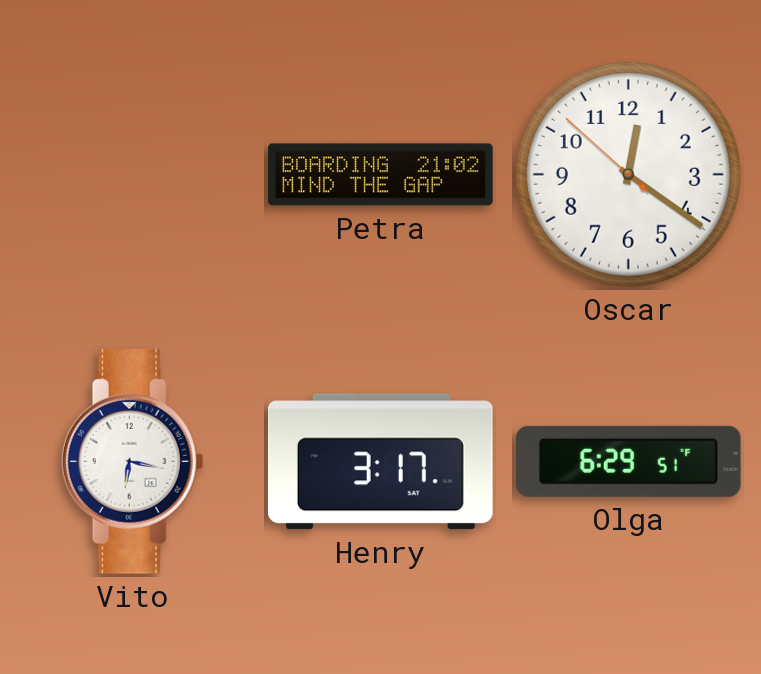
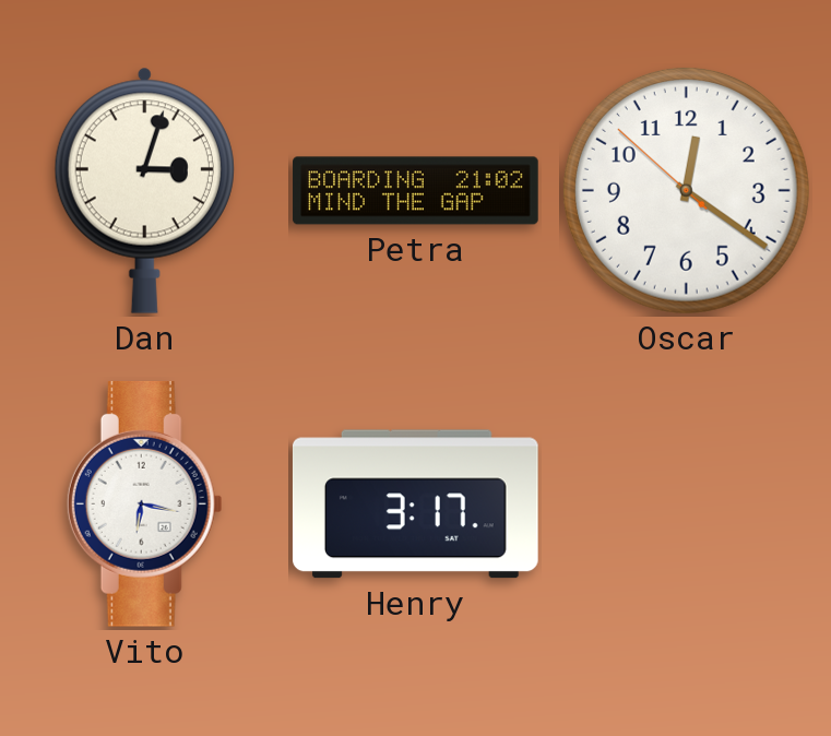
Dan: none -> 3:03 (144, 190)
Olga: 6:29 -> none (628, 461)
